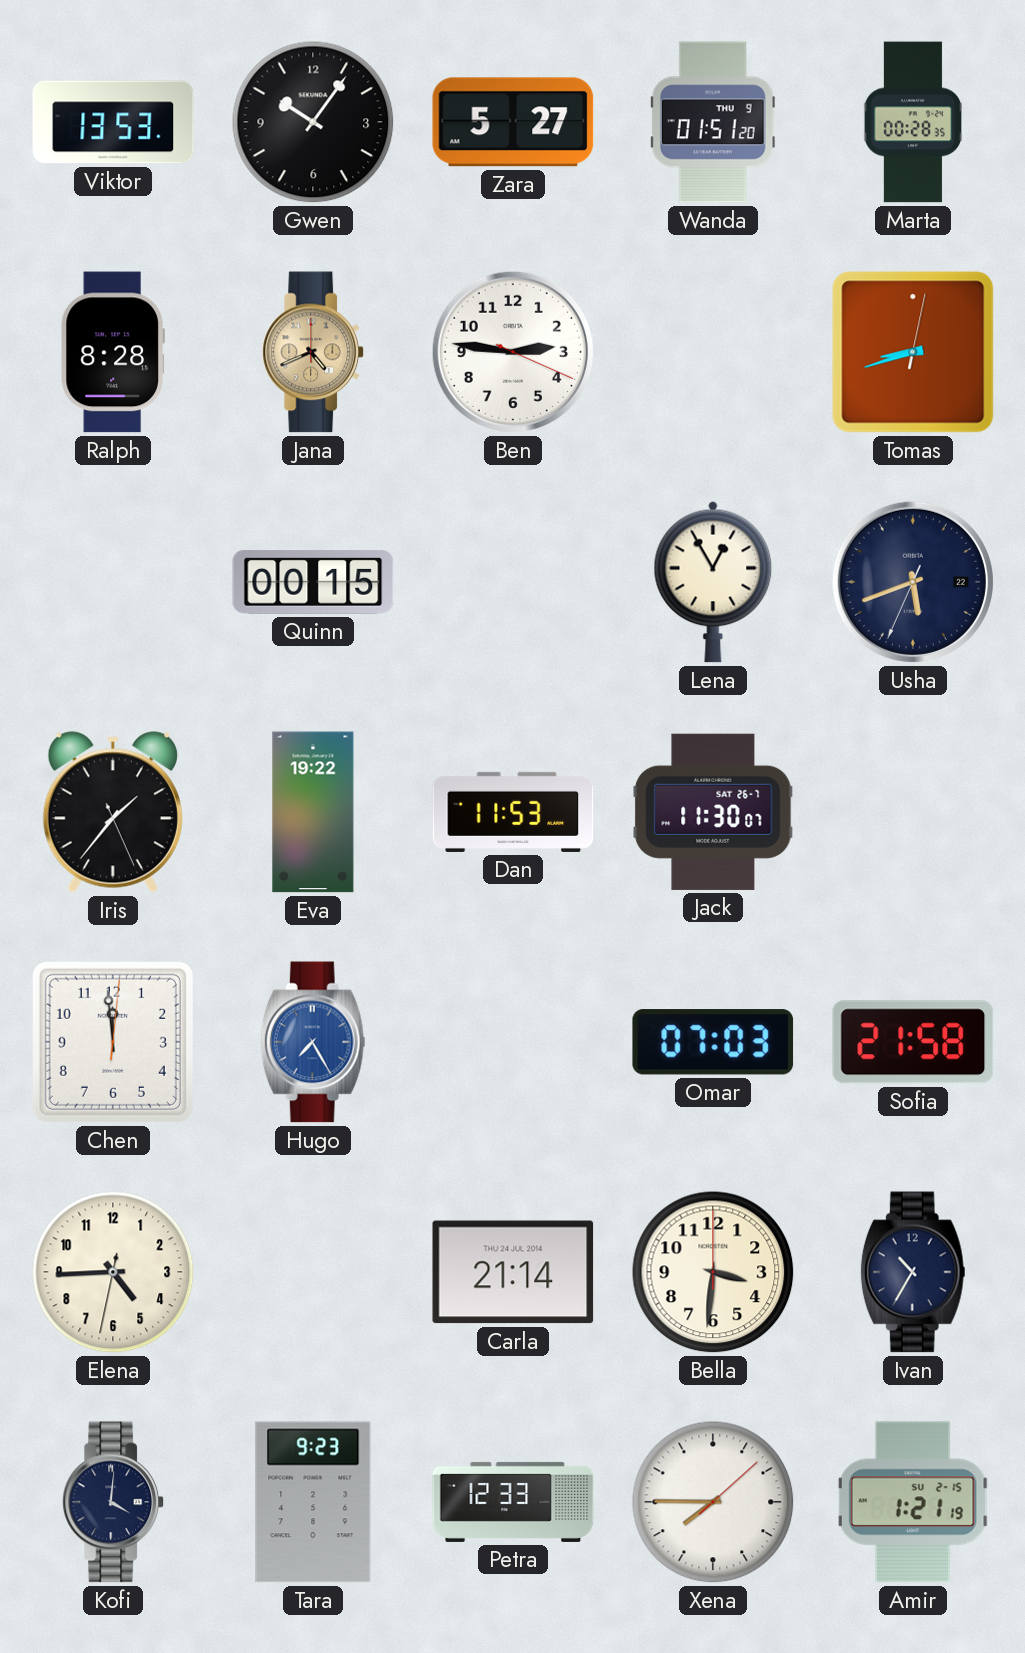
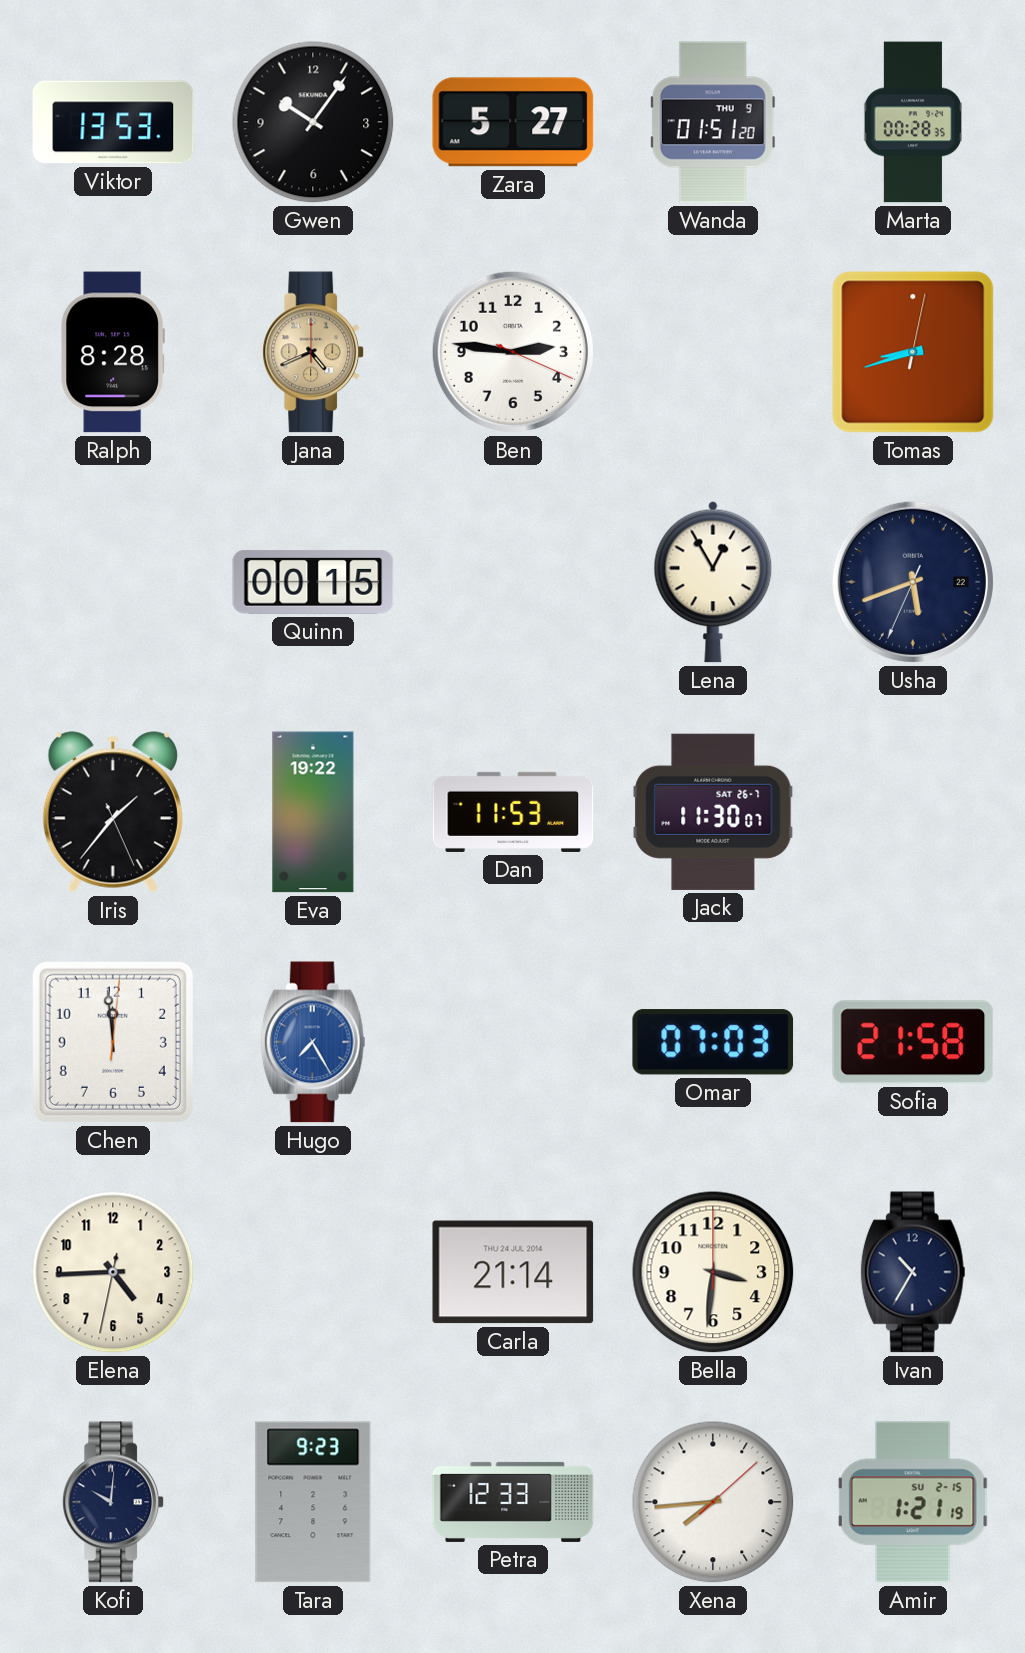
Kofi: 4:01 -> 10:01 (113, 1502)
Xena: 7:45 -> 7:44 (713, 1502)
